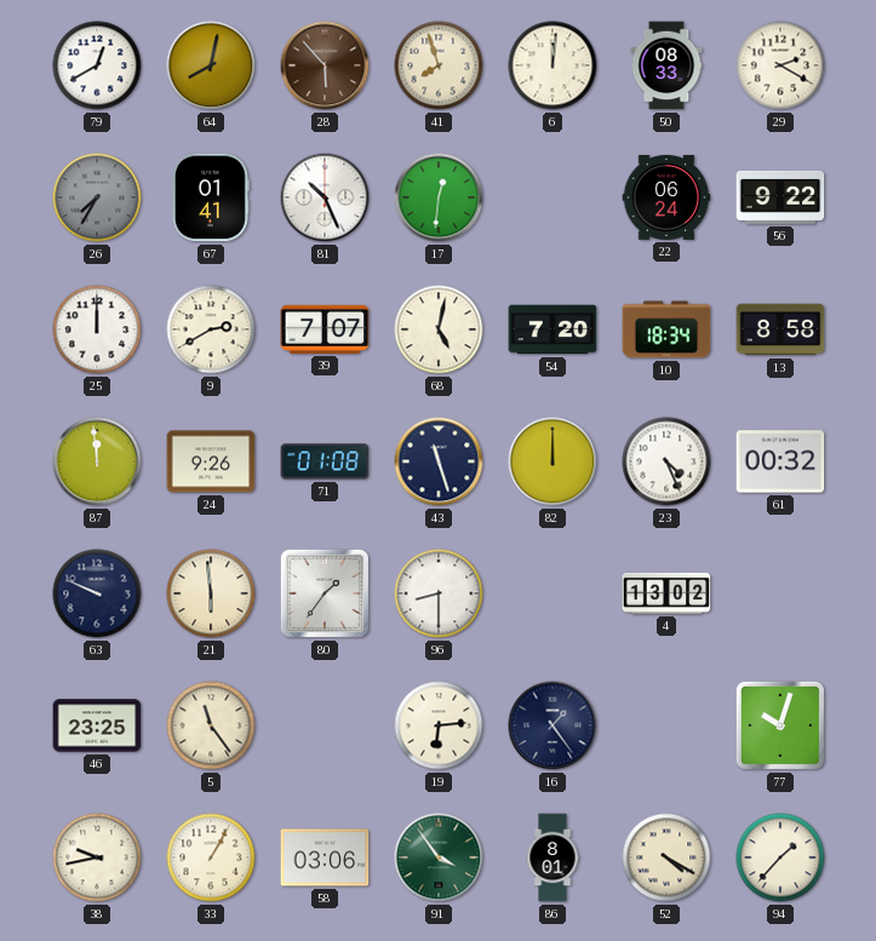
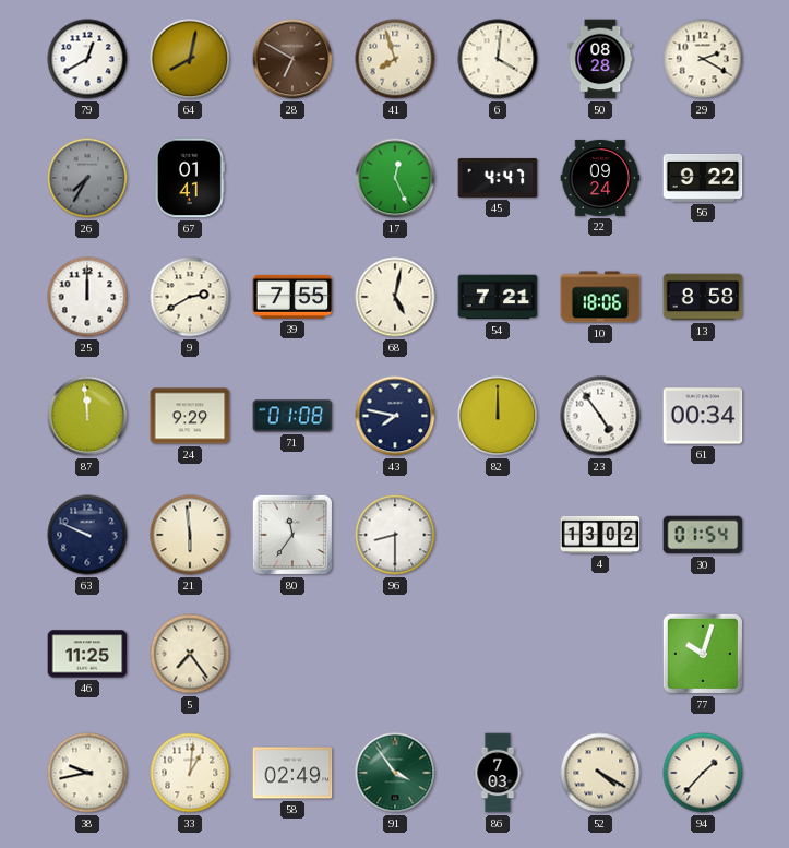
28: 5:53 -> 6:50 (292, 59)
6: 12:01 -> 4:01 (498, 59)
50: 08:33 -> 08:28 (600, 59)
81: 10:26 -> none (325, 197)
17: 12:31 -> 12:26 (395, 178)
45: none -> 4:47 (498, 178)
22: 06:24 -> 09:24 (600, 178)
39: 7:07 -> 7:55 (292, 297)
54: 7:20 -> 7:21 (498, 297)
10: 18:34 -> 18:06 (600, 297)
24: 9:26 -> 9:29 (190, 416)
43: 11:27 -> 7:47 (395, 416)
23: 4:26 -> 4:54 (600, 416)
61: 00:32 -> 00:34 (703, 416)
80: 1:36 -> 11:36 (292, 535)
30: none -> 01:54 (703, 535)
46: 23:25 -> 11:25 (87, 654)
5: 11:24 -> 7:24 (190, 654)
19: 6:14 -> none (439, 725)
16: 1:24 -> none (552, 725)
33: 1:05 -> 1:01 (190, 773)
58: 03:06 -> 02:49 (292, 773)
86: 8:01 -> 7:03 (498, 773)
